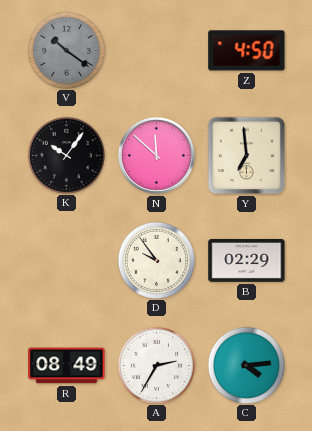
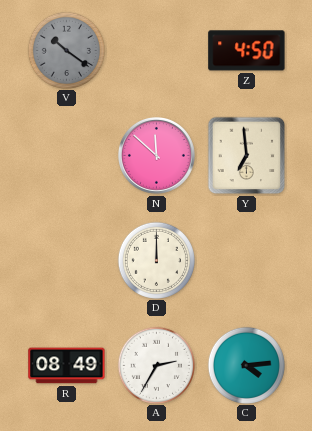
K: 10:06 -> none (66, 155)
D: 9:54 -> 12:00 (156, 260)
B: 02:29 -> none (247, 260)
